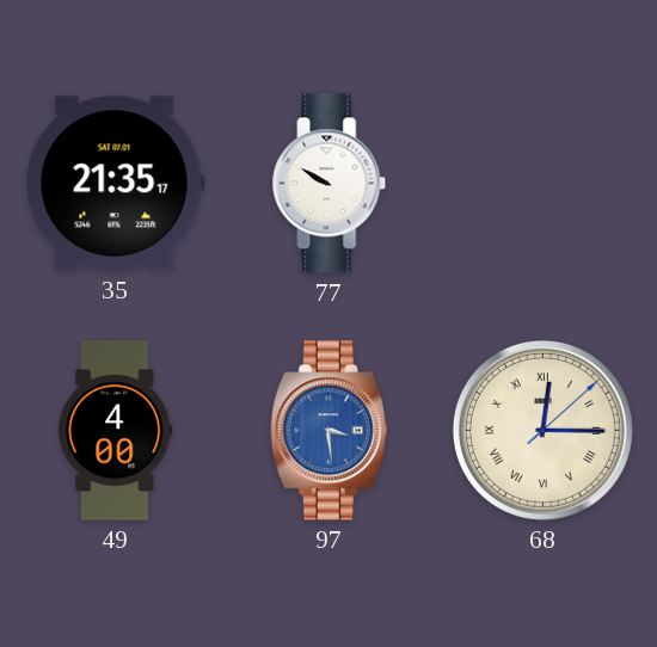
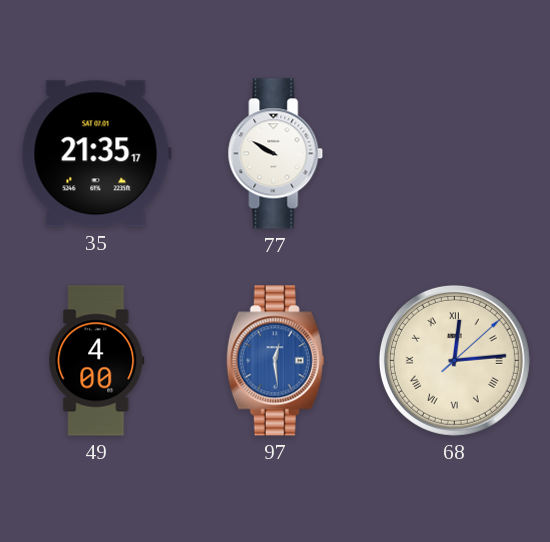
97: 3:29 -> 12:29 (275, 361)
68: 12:15 -> 12:14 (454, 360)
